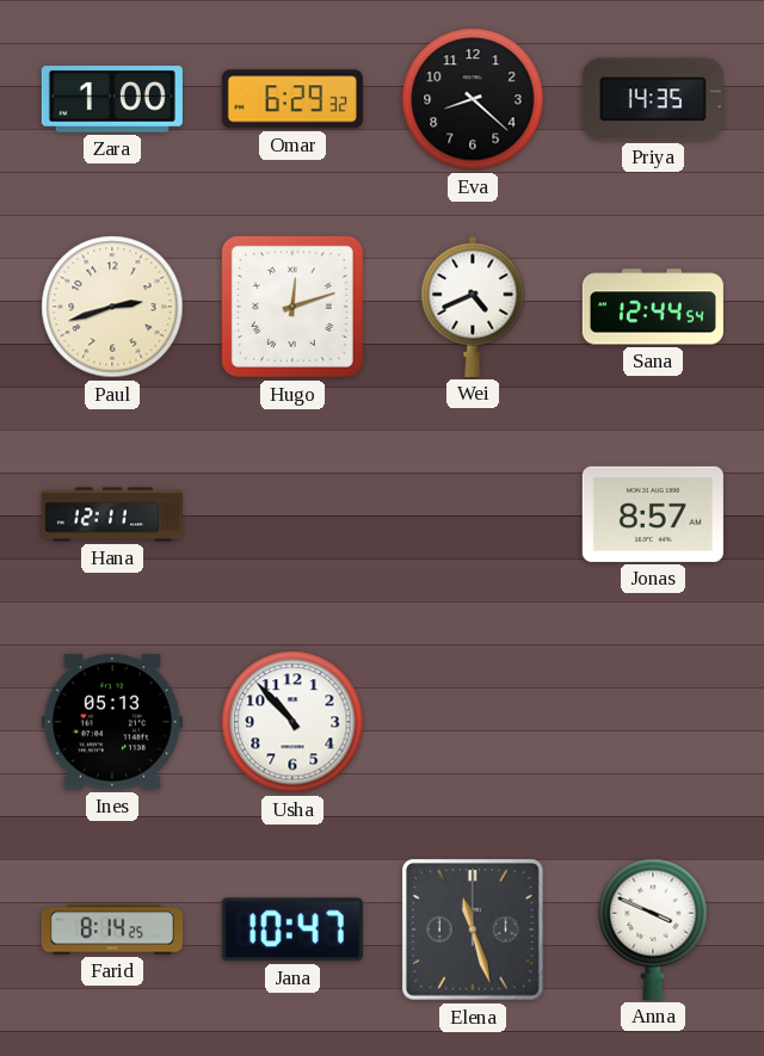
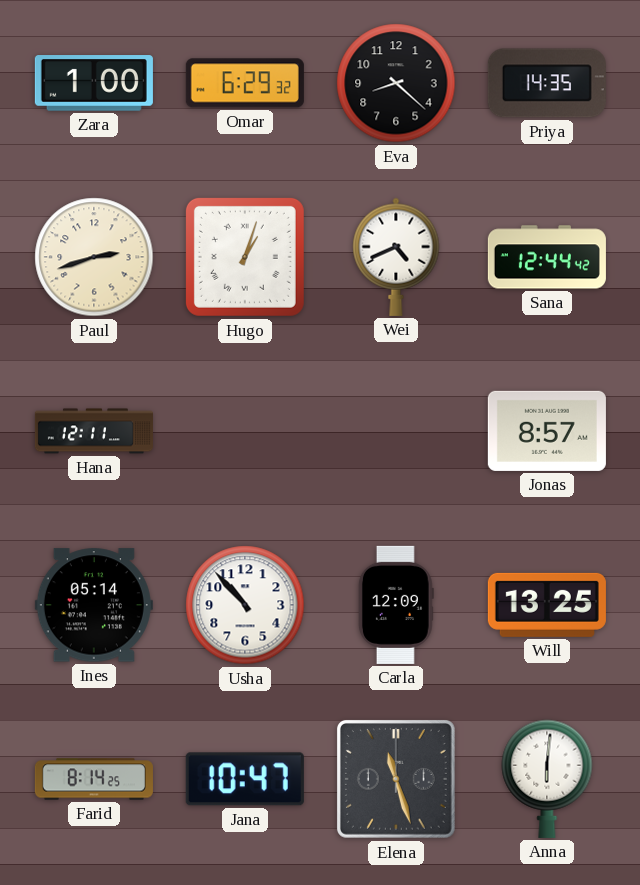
Hugo: 12:12 -> 1:03 (245, 257)
Sana: 12:44:54 -> 12:44:42 (547, 257)
Ines: 05:13 -> 05:14 (94, 605)
Carla: none -> 12:09 (396, 605)
Will: none -> 13:25 (547, 605)
Anna: 3:49 -> 6:01 (547, 779)
